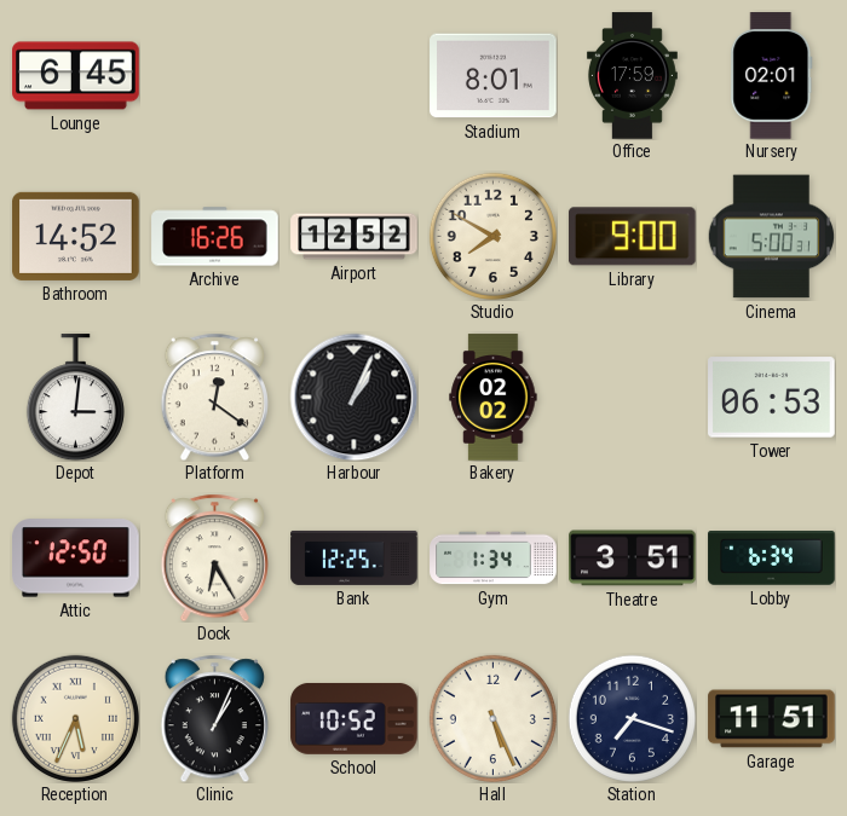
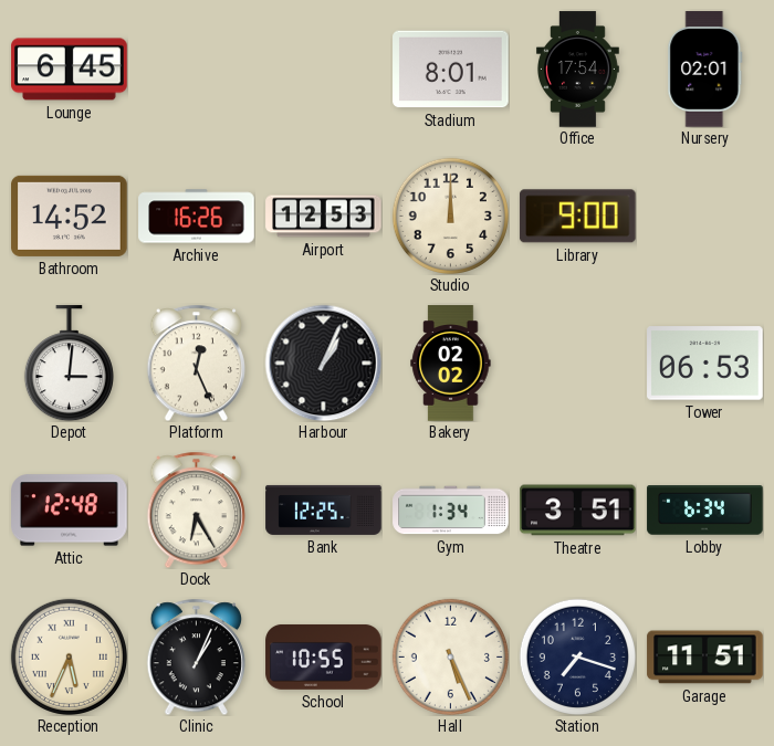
Office: 17:59 -> 17:54 (577, 70)
Airport: 12:52 -> 12:53 (324, 217)
Studio: 7:50 -> 12:00 (450, 216)
Cinema: 5:00 -> none (771, 237)
Platform: 12:21 -> 12:26 (196, 363)
Attic: 12:50 -> 12:48 (70, 511)
School: 10:52 -> 10:55 (324, 656)
